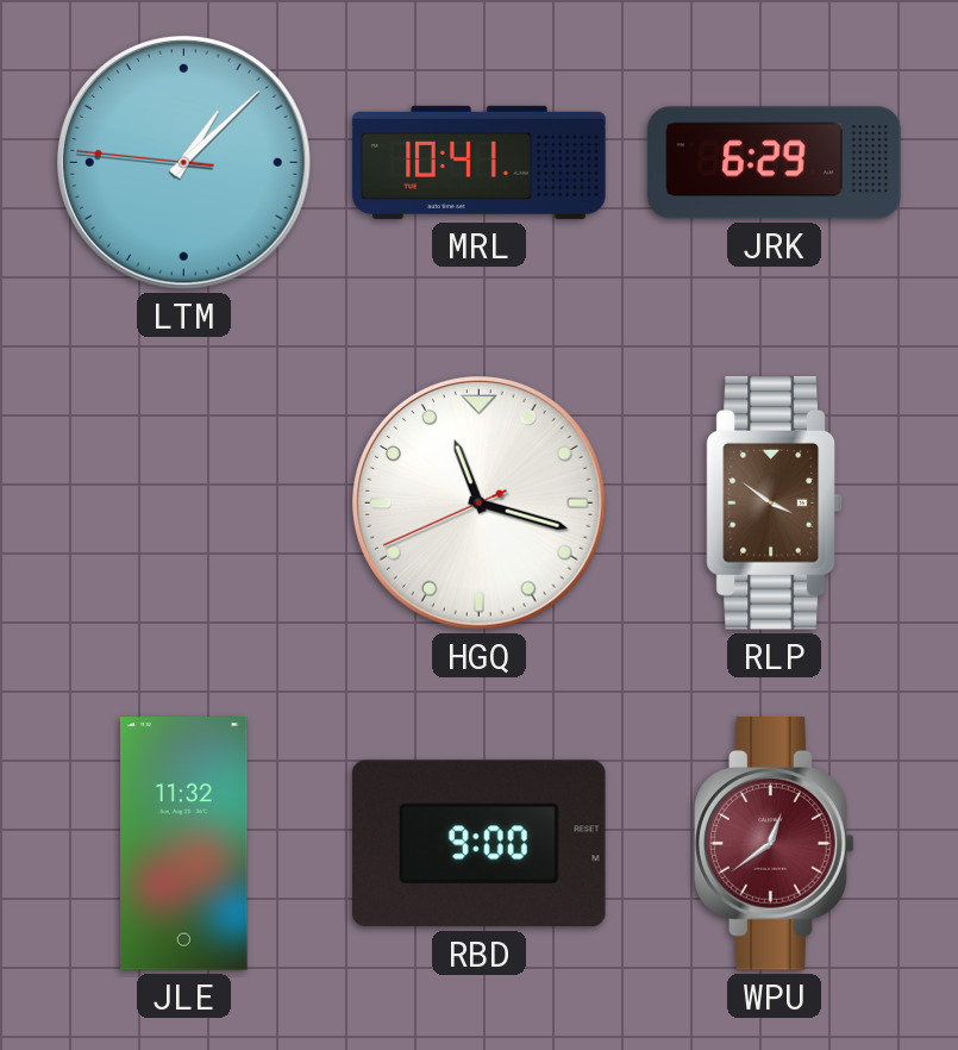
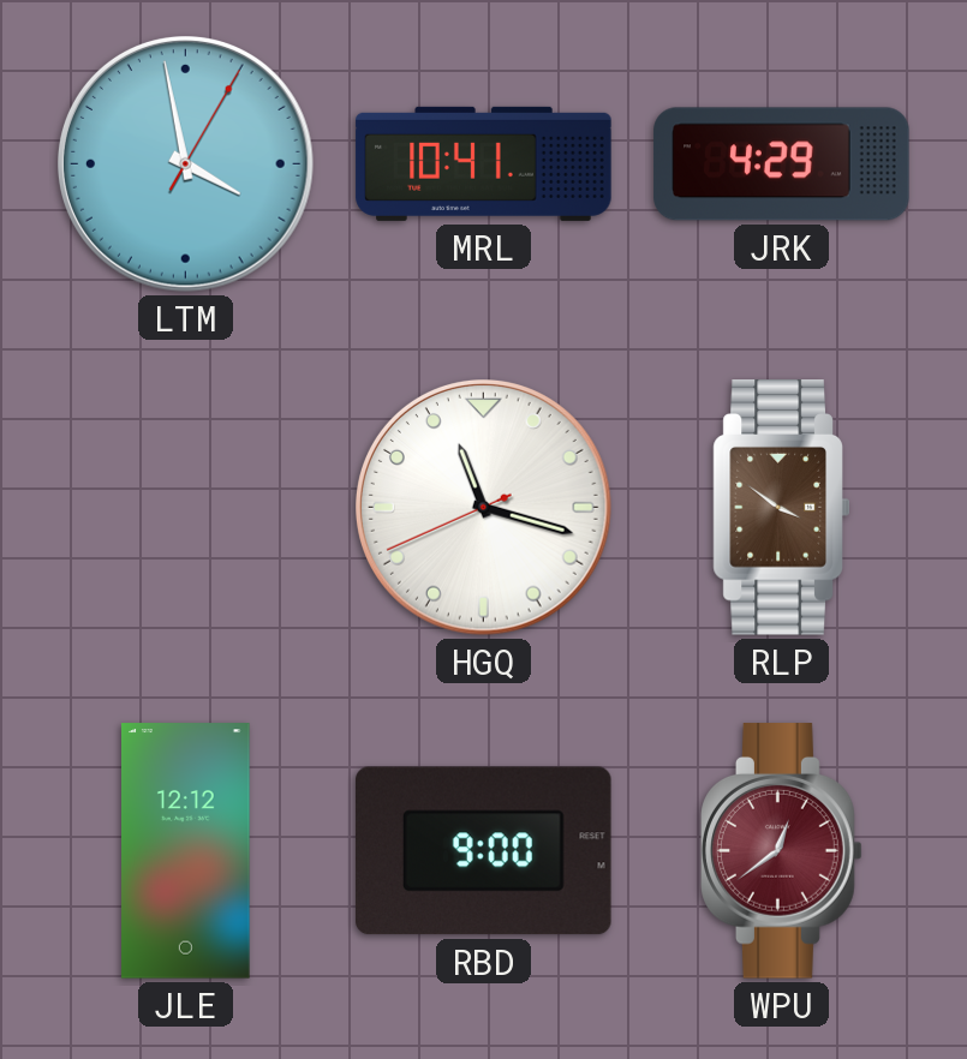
LTM: 1:07 -> 3:58 (186, 164)
JRK: 6:29 -> 4:29 (782, 164)
JLE: 11:32 -> 12:12 (186, 851)
